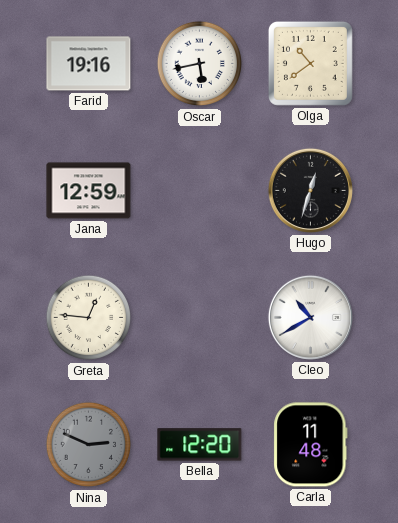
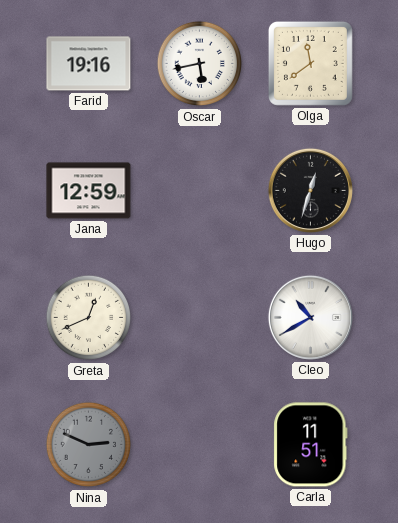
Olga: 10:39 -> 11:39 (310, 63)
Greta: 12:46 -> 12:41 (89, 318)
Bella: 12:20 -> none (200, 445)
Carla: 11:48 -> 11:51 (311, 445)
